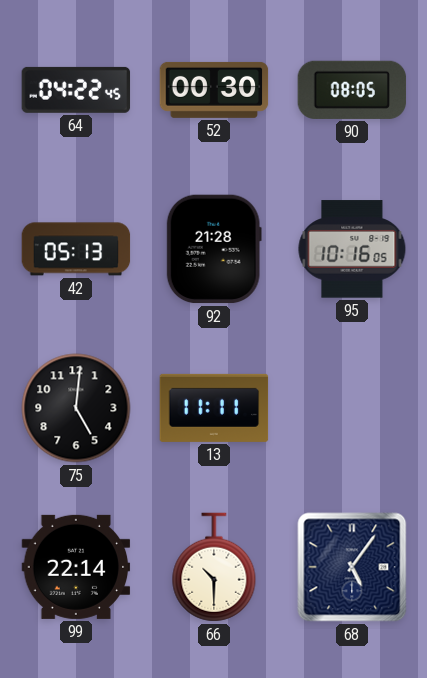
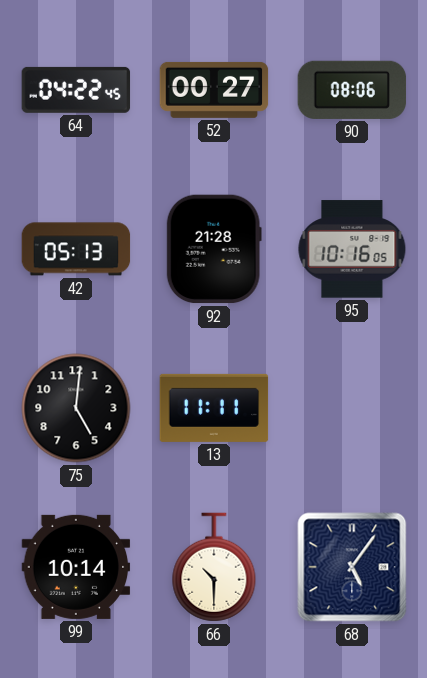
52: 00:30 -> 00:27 (214, 90)
90: 08:05 -> 08:06 (352, 90)
99: 22:14 -> 10:14 (76, 567)
